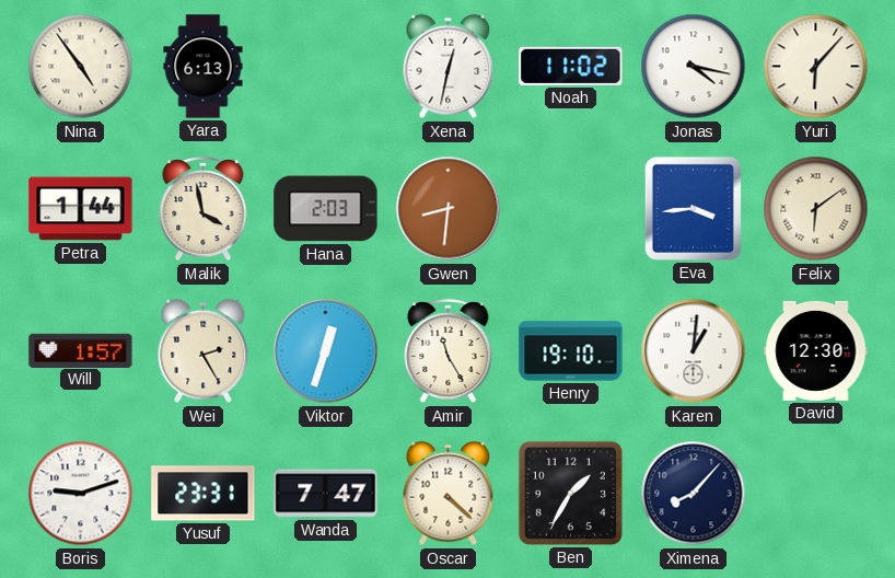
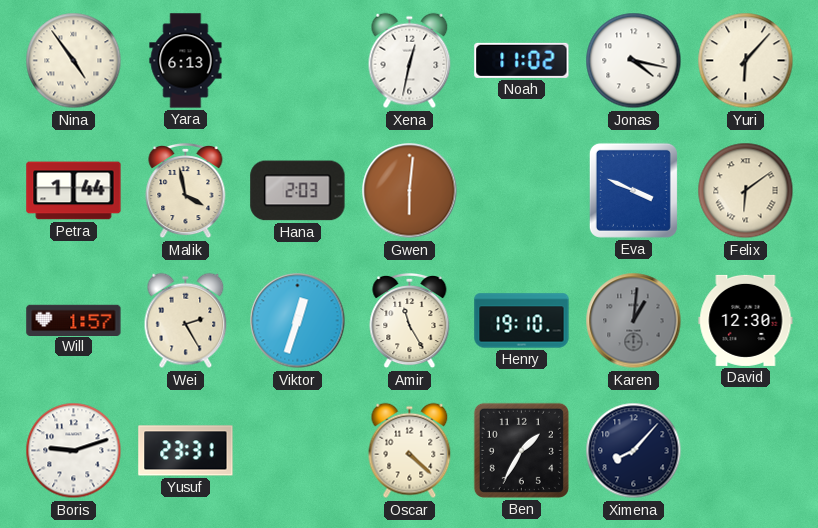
Gwen: 8:31 -> 6:01 (410, 191)
Eva: 3:44 -> 3:49 (633, 190)
Karen dial: white -> grey (634, 321)
Wanda: 7:47 -> none (326, 494)
